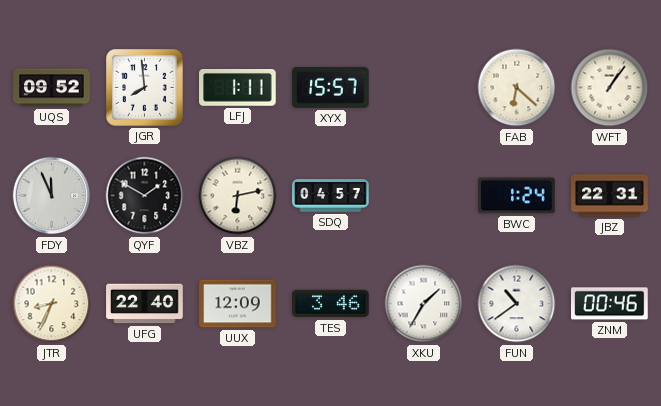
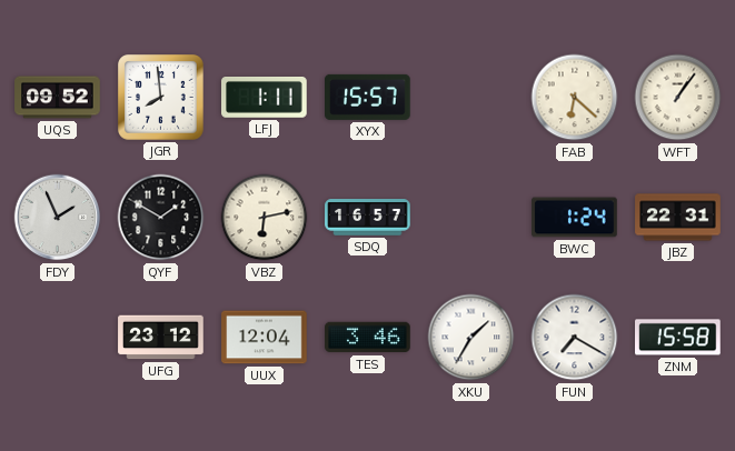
FDY: 11:56 -> 1:56 (58, 218)
SDQ: 04:57 -> 16:57 (368, 218)
JTR: 8:34 -> none (52, 304)
UFG: 22:40 -> 23:12 (161, 338)
UUX: 12:09 -> 12:04 (265, 338)
FUN: 10:39 -> 7:20 (575, 338)
ZNM: 00:46 -> 15:58 (678, 338)
